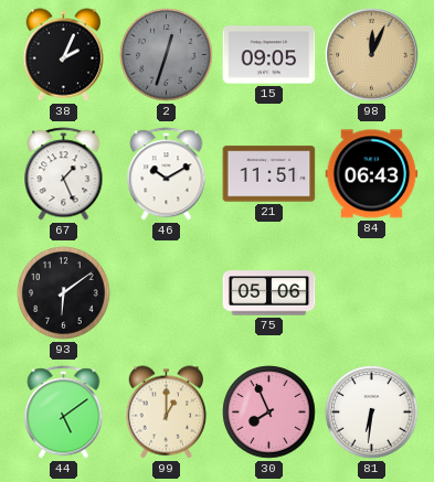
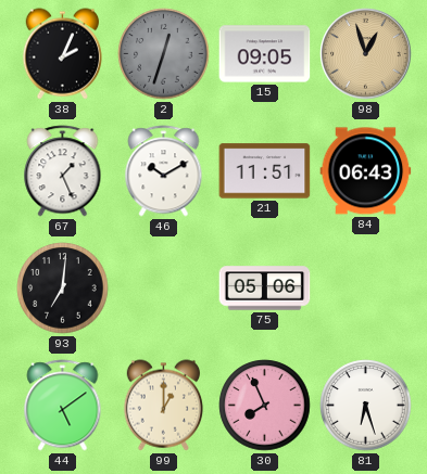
98: 12:04 -> 12:57 (366, 54)
93: 6:09 -> 7:01 (63, 289)
81: 6:31 -> 6:27 (366, 406)
